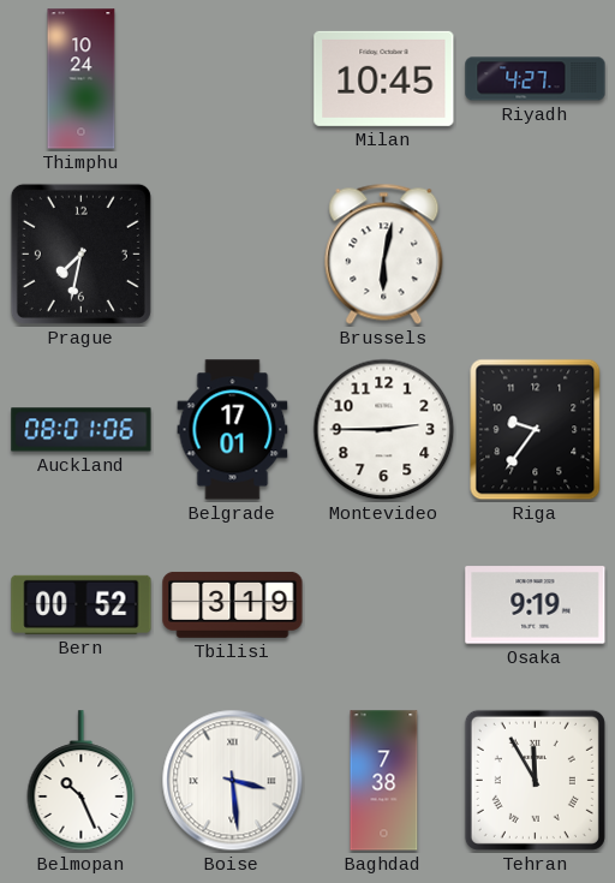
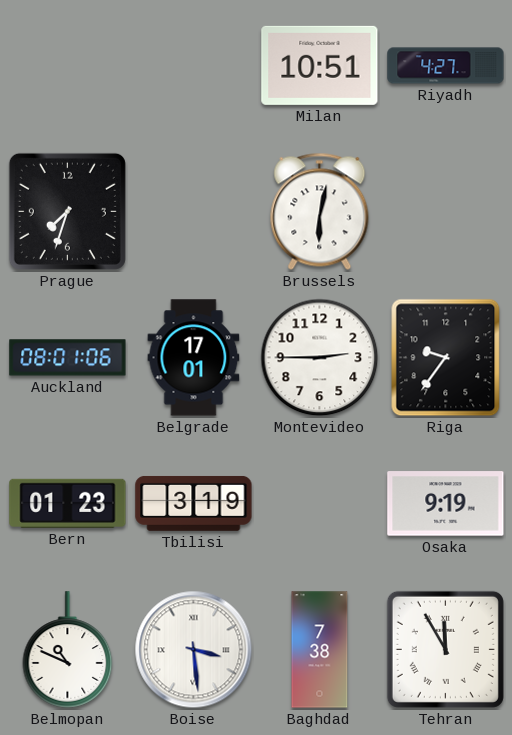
Thimphu: 10:24 -> none (82, 79)
Milan: 10:45 -> 10:51 (320, 65)
Prague: 7:32 -> 7:33 (67, 211)
Bern: 00:52 -> 01:23 (68, 503)
Belmopan: 10:26 -> 10:49 (68, 650)
